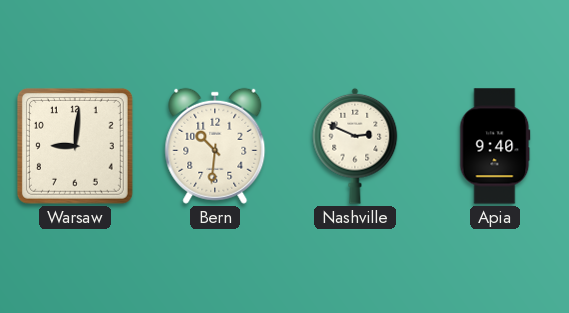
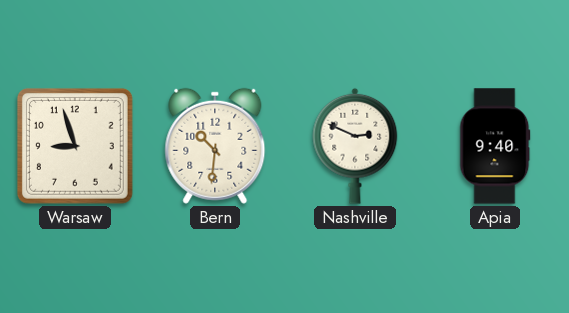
Warsaw: 9:01 -> 8:57 (75, 146)
